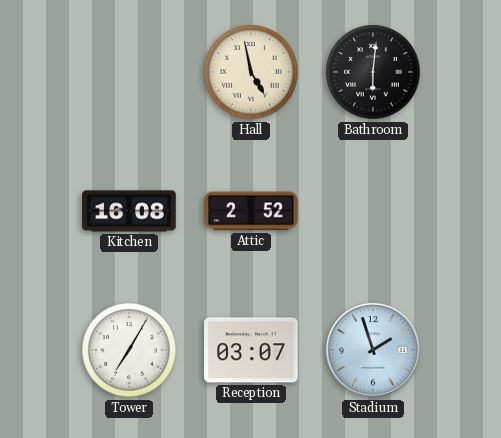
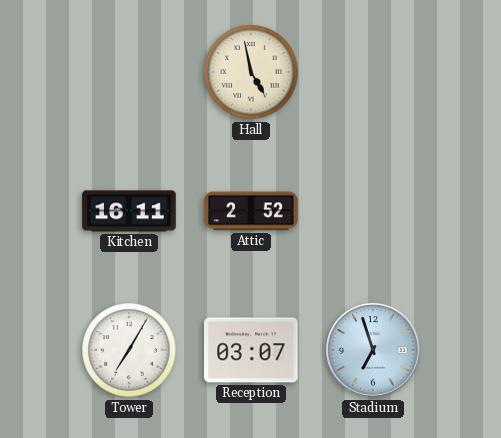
Bathroom: 6:01 -> none (373, 72)
Kitchen: 16:08 -> 16:11 (129, 211)
Stadium: 1:57 -> 6:57 (373, 350)
